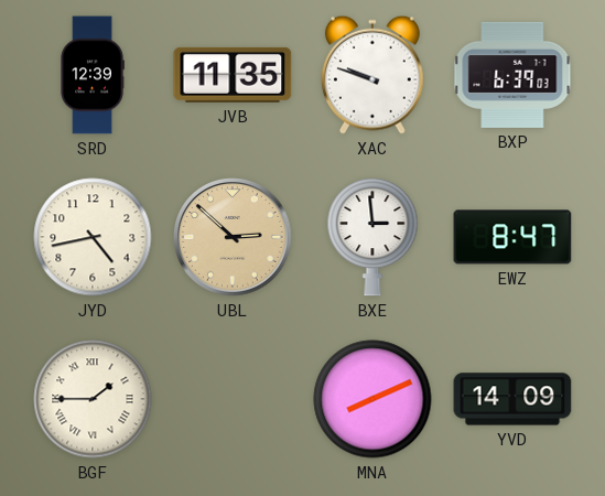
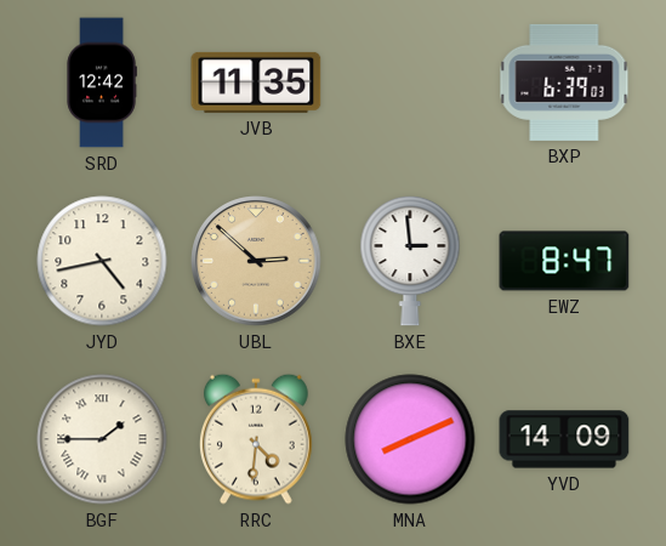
SRD: 12:39 -> 12:42 (102, 83)
XAC: 9:48 -> none (372, 75)
RRC: none -> 4:31 (256, 439)
